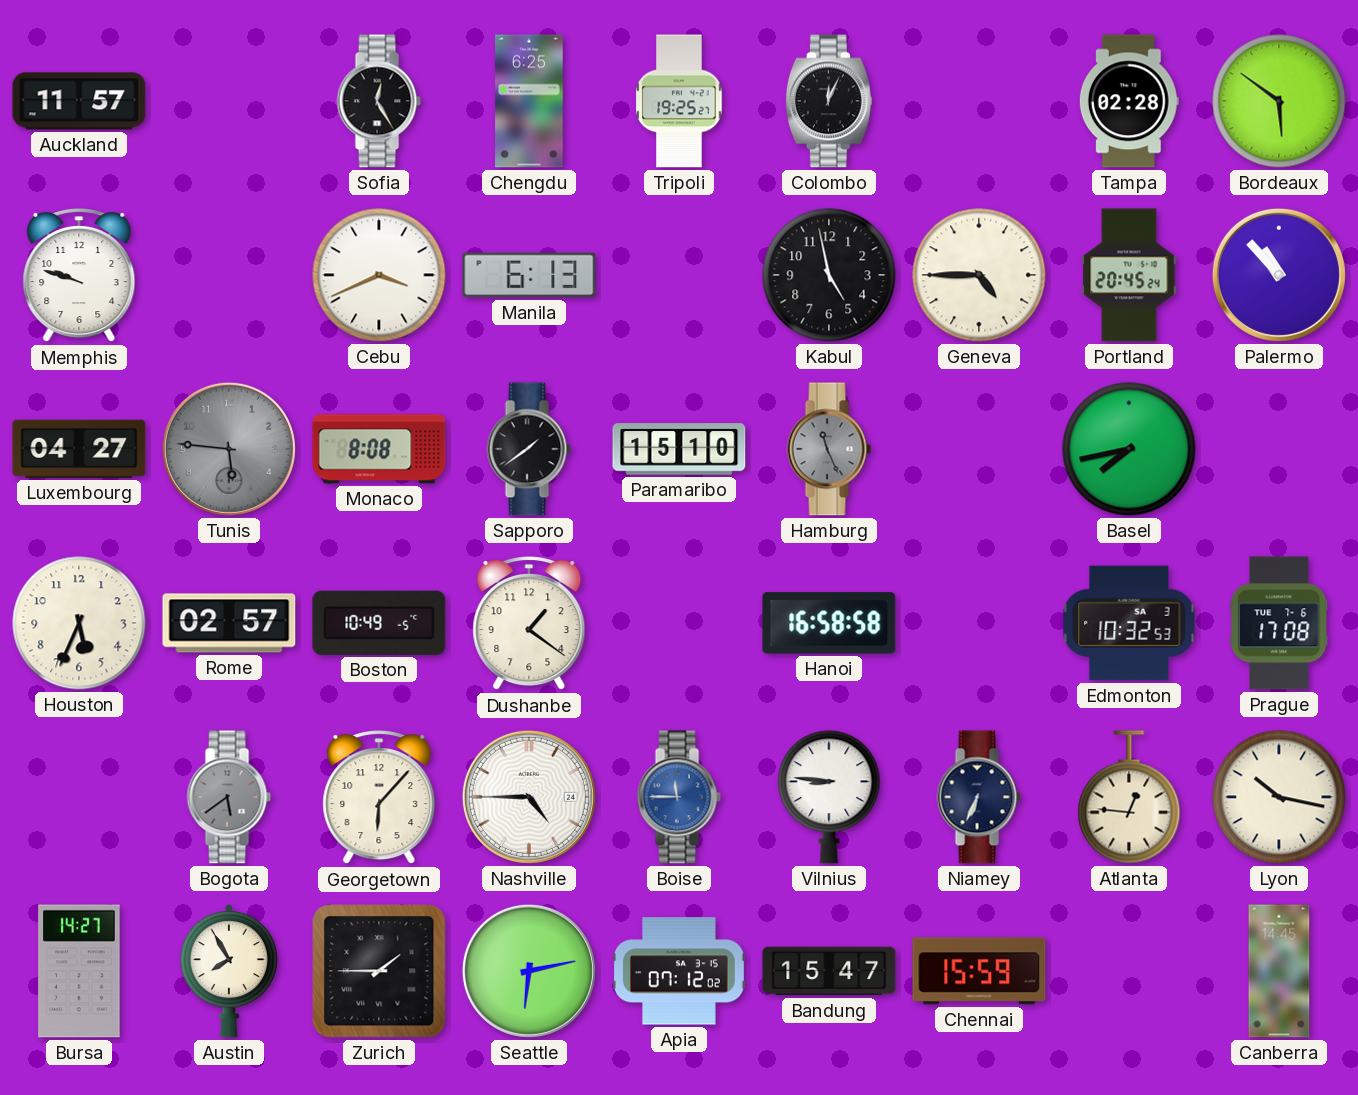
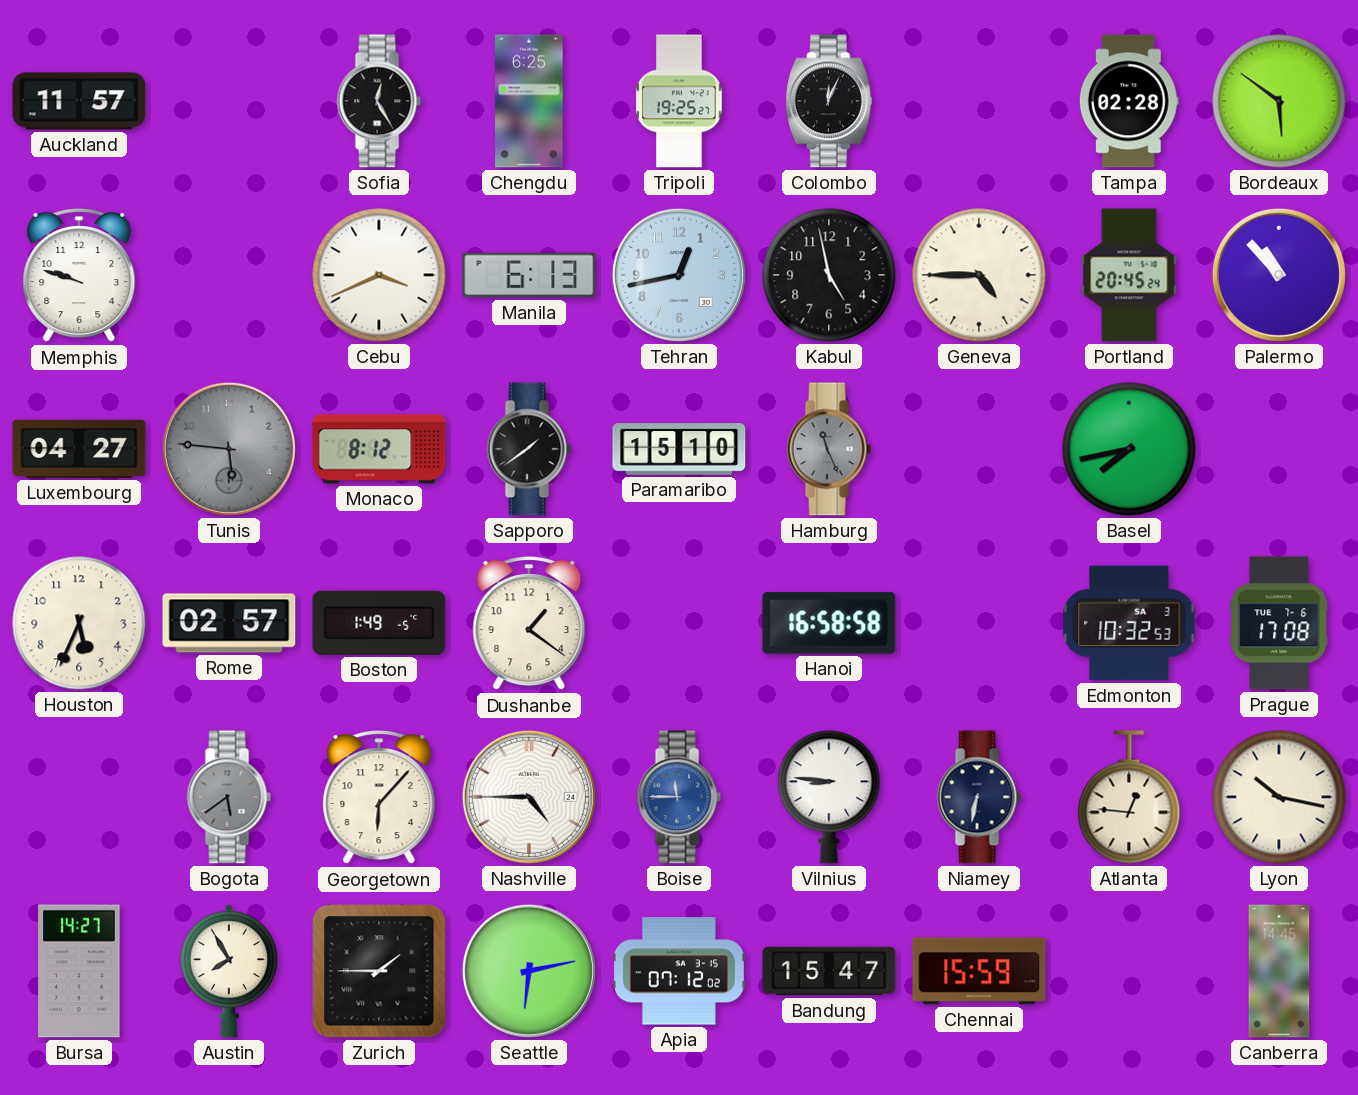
Tehran: none -> 12:43 (679, 275)
Monaco: 8:08 -> 8:12 (379, 449)
Boston: 10:49 -> 1:49 (379, 623)
Niamey: 6:34 -> 6:32 (979, 797)
